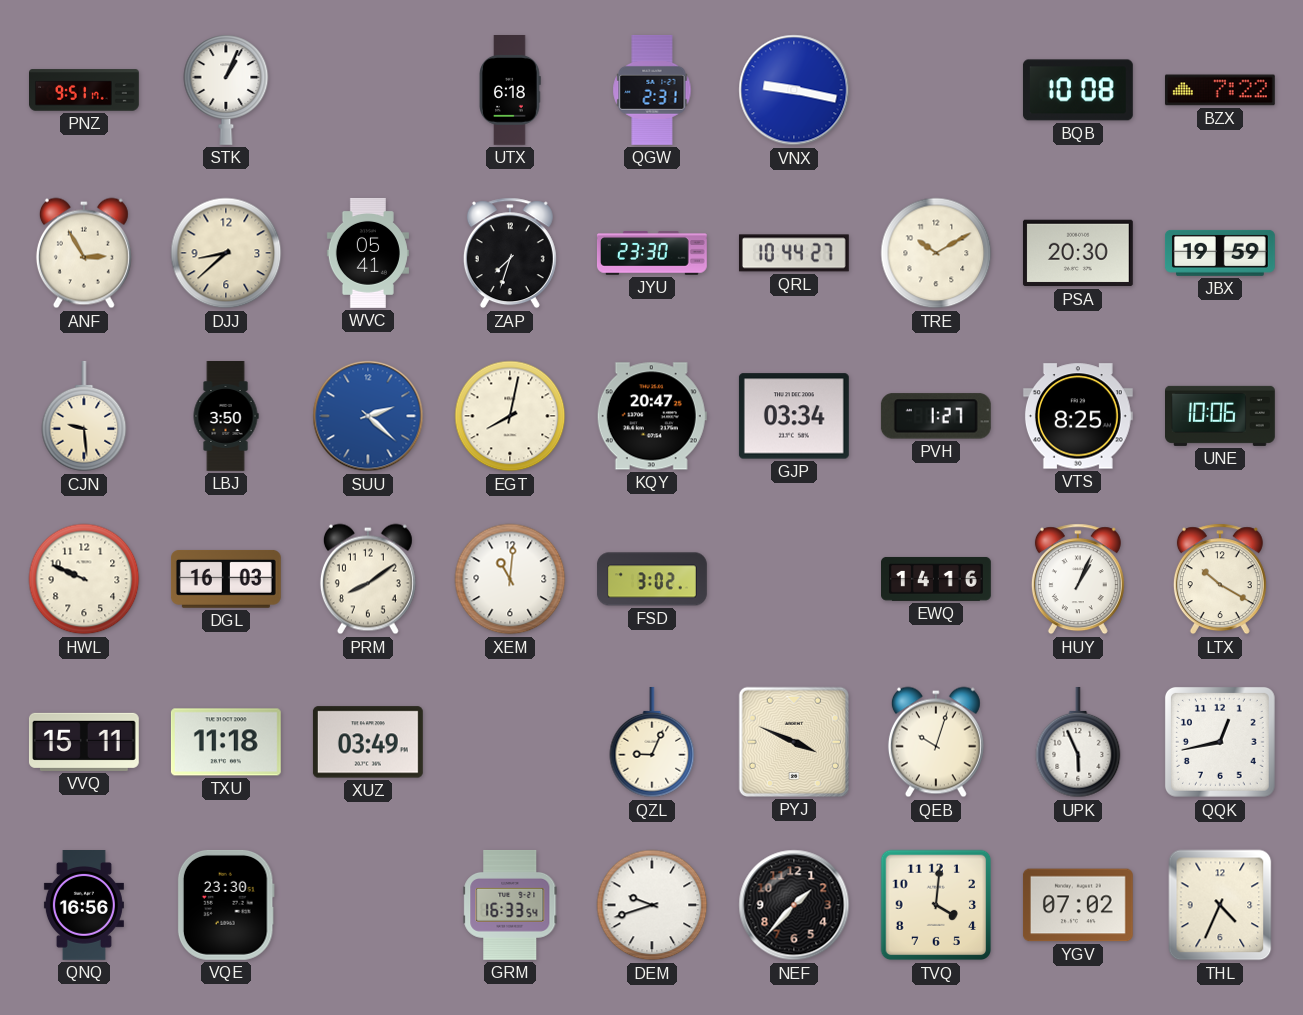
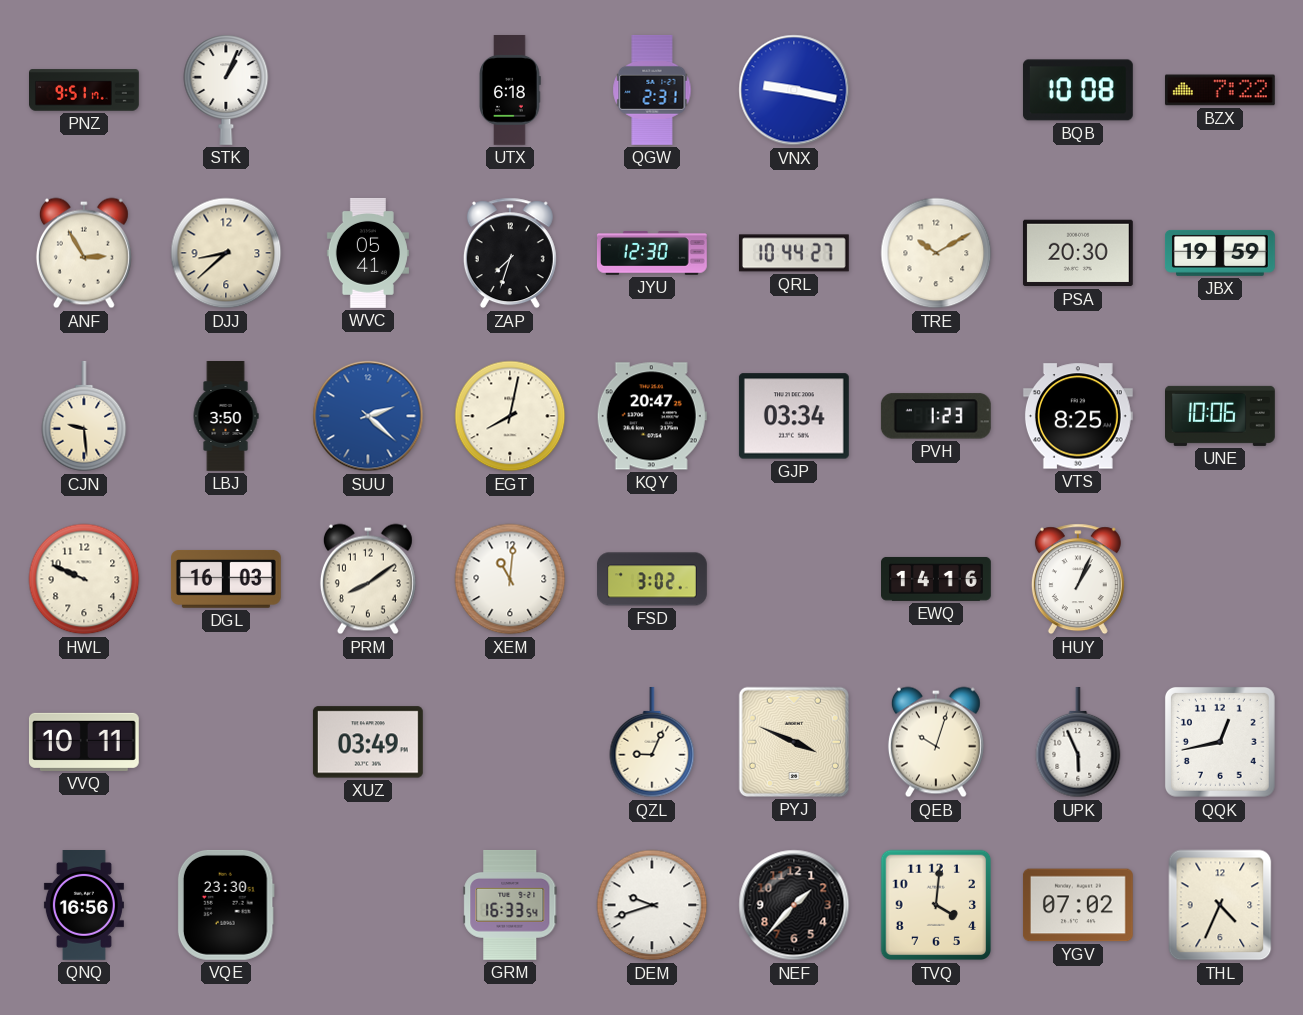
JYU: 23:30 -> 12:30 (652, 253)
PVH: 1:27 -> 1:23 (936, 416)
LTX: 10:20 -> none (1220, 579)
VVQ: 15:11 -> 10:11 (84, 742)
TXU: 11:18 -> none (226, 742)
